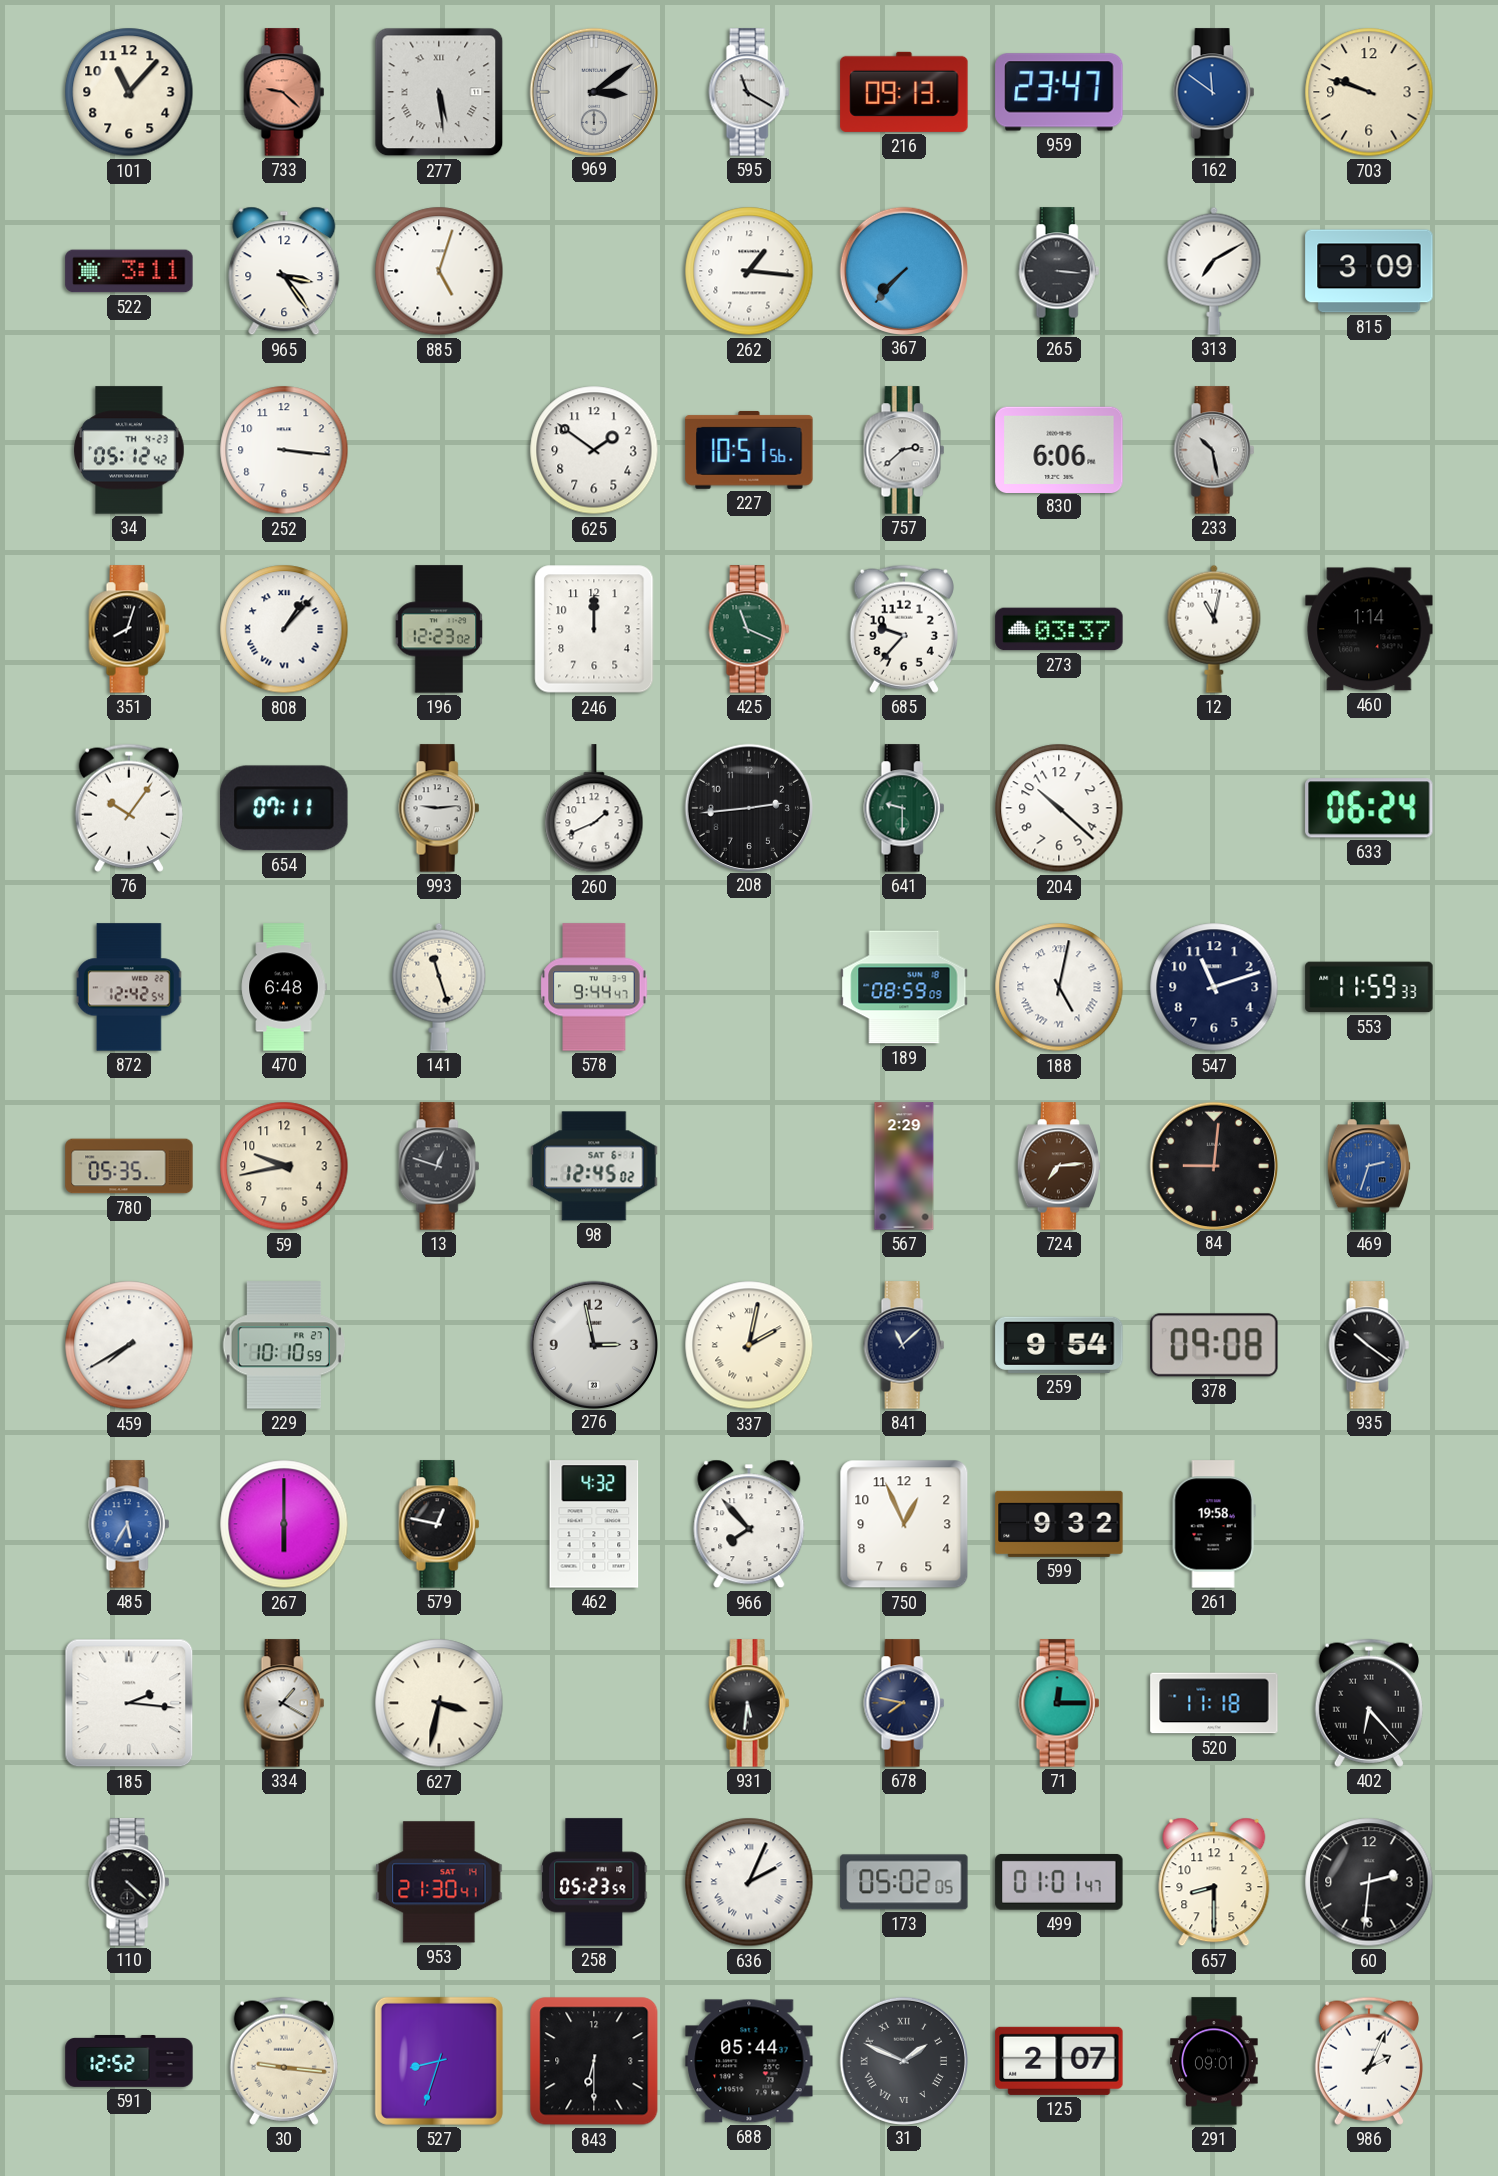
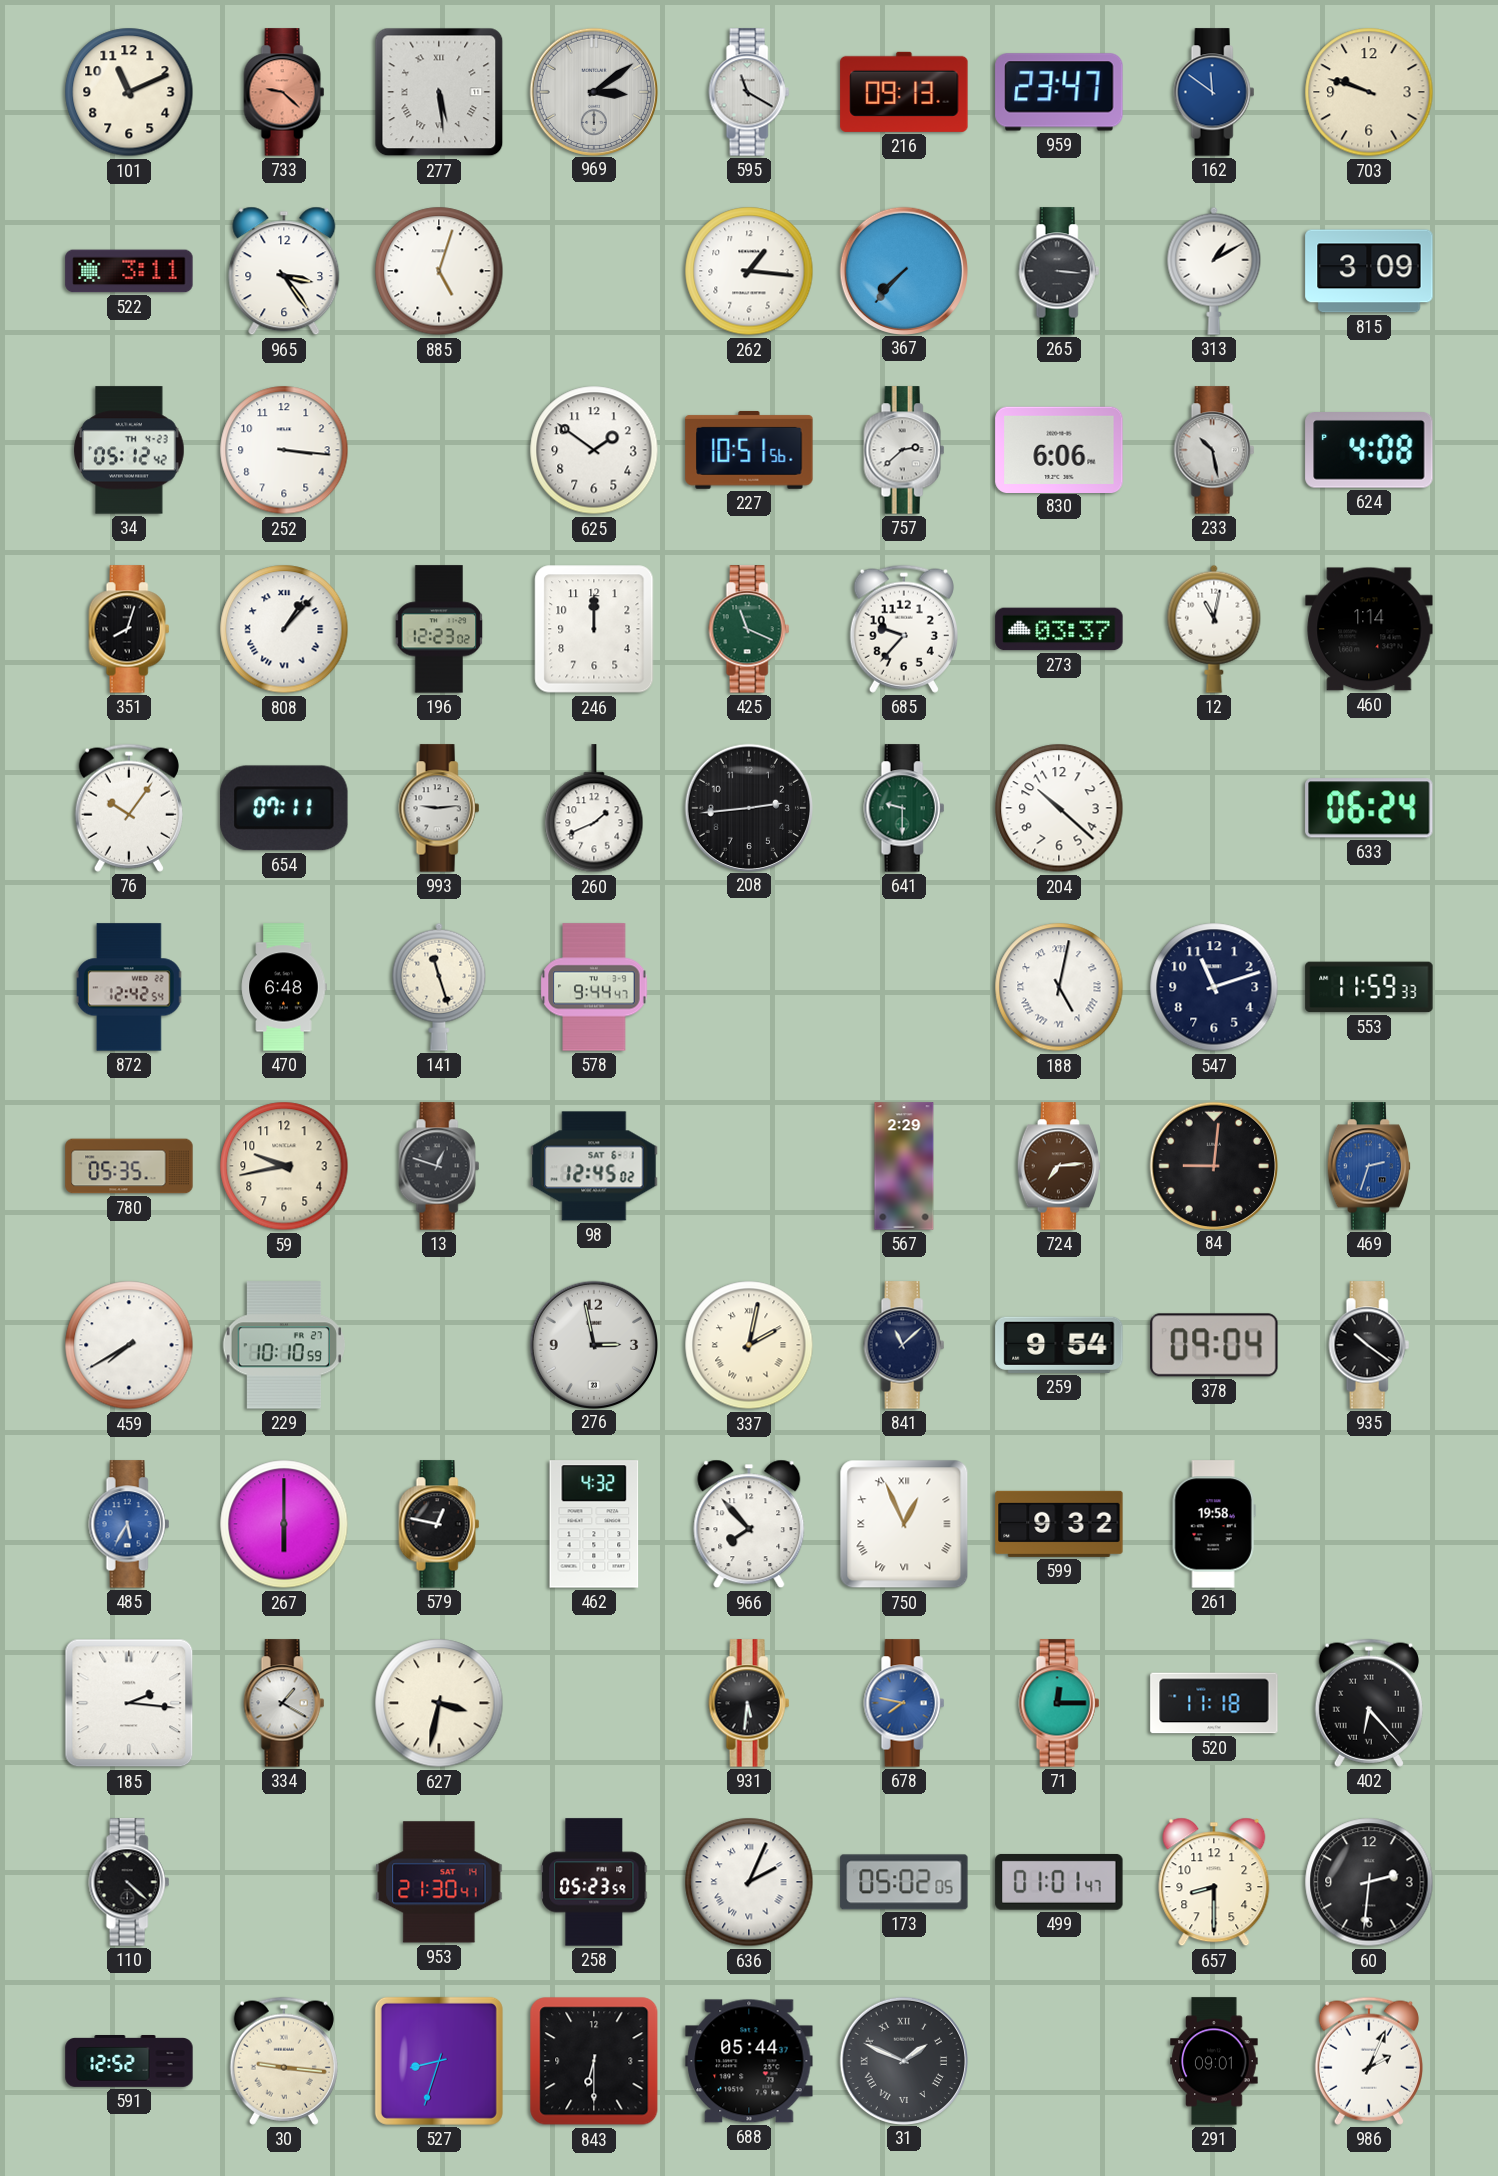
101: 11:07 -> 11:11 (129, 92)
313: 7:10 -> 1:10 (1214, 271)
624: none -> 4:08 (1369, 451)
189: 08:59 -> none (904, 987)
378: 09:08 -> 09:04 (1214, 1345)
750 numerals: Arabic -> Roman (904, 1524)
678 dial: navy -> blue (904, 1703)
125: 2:07 -> none (1059, 2061)
